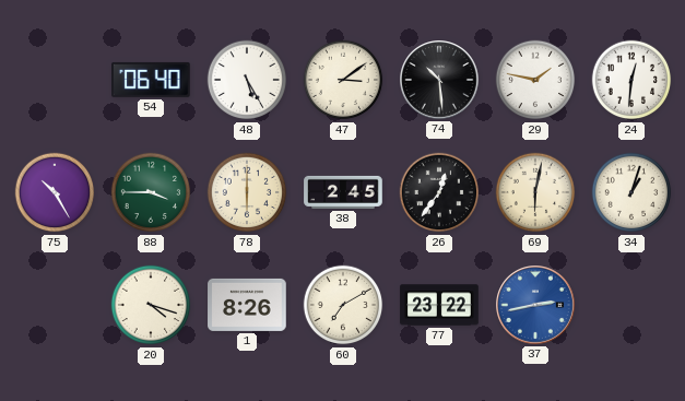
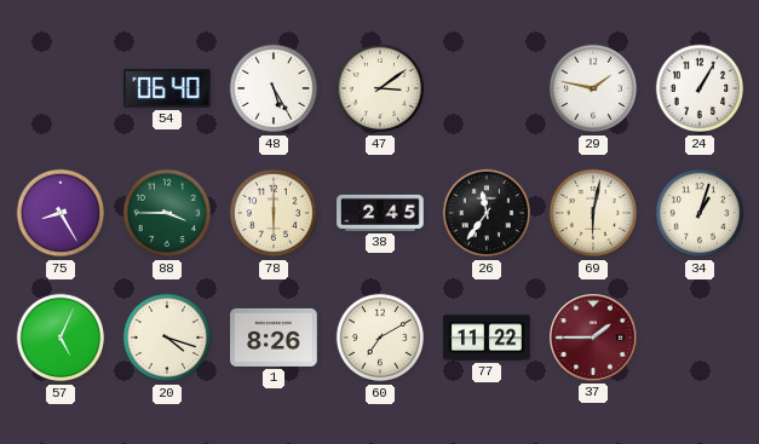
74: 10:29 -> none (440, 81)
24: 12:31 -> 1:05 (700, 88)
75: 10:25 -> 8:25 (61, 213)
26: 12:36 -> 11:36 (487, 213)
57: none -> 5:04 (61, 338)
77: 23:22 -> 11:22 (487, 338)
37: 2:43 -> 1:45 (594, 339)
37 dial: blue -> burgundy (594, 339)
